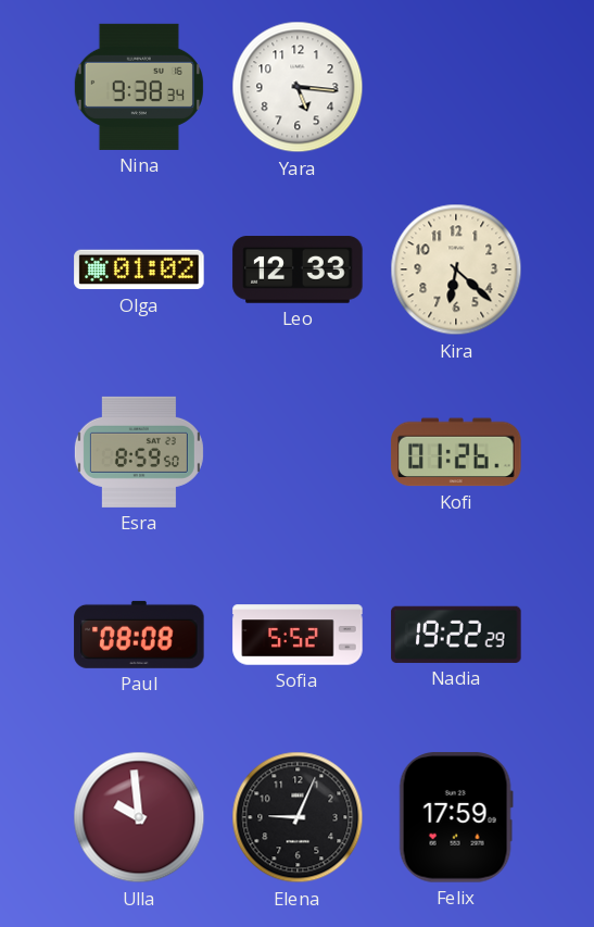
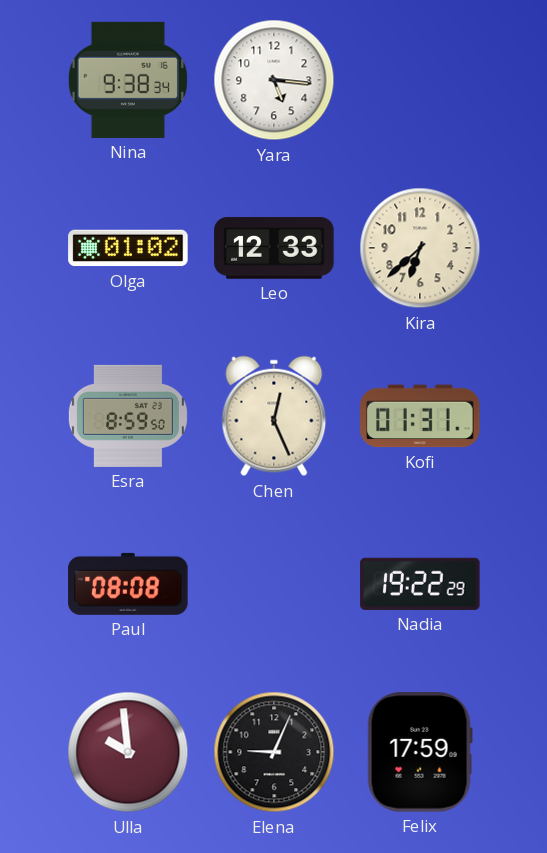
Kira: 6:22 -> 6:38 (420, 248)
Chen: none -> 12:26 (274, 416)
Kofi: 01:26 -> 01:31 (420, 416)
Sofia: 5:52 -> none (298, 635)
